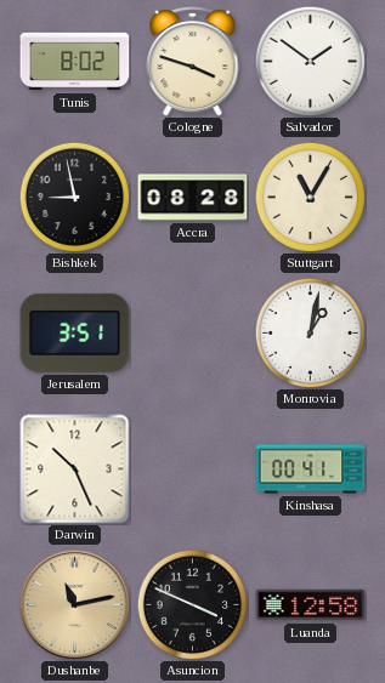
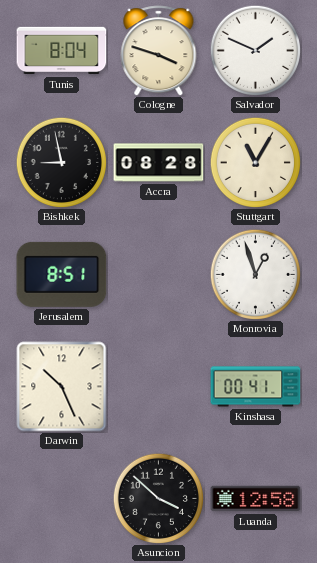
Tunis: 8:02 -> 8:04 (62, 51)
Salvador: 1:51 -> 1:49 (255, 50)
Jerusalem: 3:51 -> 8:51 (62, 274)
Monrovia: 1:02 -> 12:57 (255, 274)
Dushanbe: 11:13 -> none (74, 604)
Asuncion: 3:49 -> 3:52 (158, 498)
